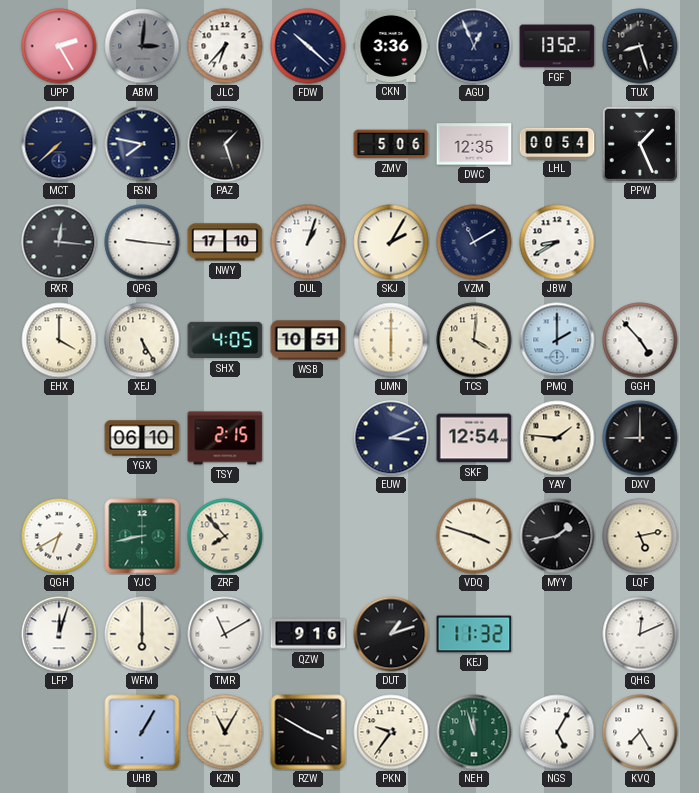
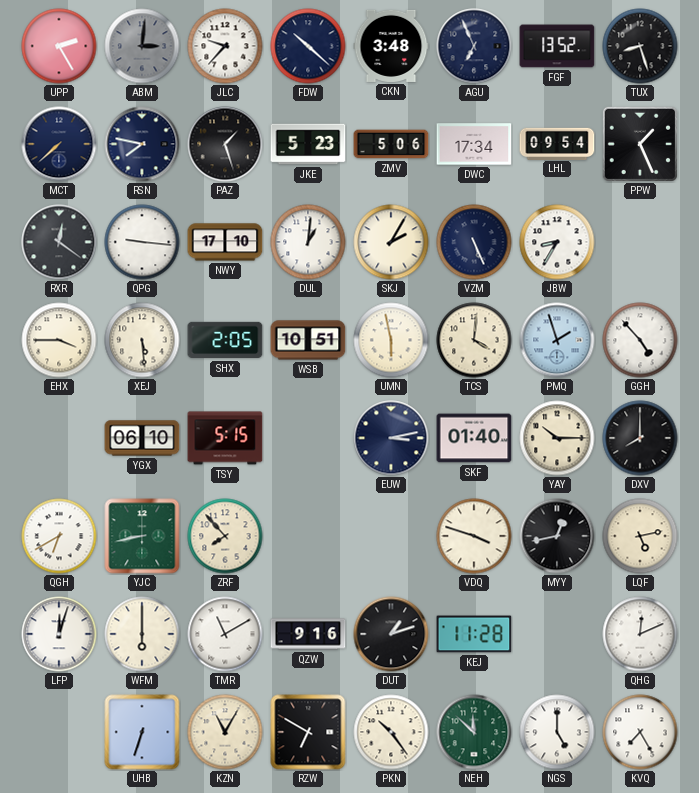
JLC: 6:37 -> 9:37 (225, 46)
CKN: 3:36 -> 3:48 (391, 46)
AGU: 12:56 -> 6:56 (474, 46)
JKE: none -> 5:23 (308, 144)
DWC: 12:35 -> 17:34 (474, 144)
LHL: 00:54 -> 09:54 (557, 143)
RXR: 12:16 -> 12:21 (59, 242)
DUL: 1:03 -> 1:01 (308, 242)
VZM: 11:10 -> 5:26 (474, 242)
JBW: 8:40 -> 8:35 (557, 242)
EHX: 4:00 -> 3:45 (59, 340)
XEJ: 5:25 -> 5:29 (142, 340)
SHX: 4:05 -> 2:05 (225, 340)
UMN: 6:00 -> 5:58 (391, 340)
PMQ: 2:00 -> 1:57 (557, 340)
TSY: 2:15 -> 5:15 (225, 438)
EUW: 3:11 -> 3:13 (391, 438)
SKF: 12:54 -> 01:40 (474, 438)
YAY: 1:46 -> 10:15 (557, 438)
DXV: 9:00 -> 8:00 (640, 438)
MYY: 1:43 -> 12:43 (557, 536)
KEJ: 11:32 -> 11:28 (474, 634)
UHB: 1:05 -> 6:33 (142, 732)
RZW: 3:50 -> 6:50 (308, 732)
PKN: 9:36 -> 10:24 (391, 732)
NEH: 11:57 -> 11:52 (474, 732)
NGS: 5:05 -> 5:00 (557, 732)
